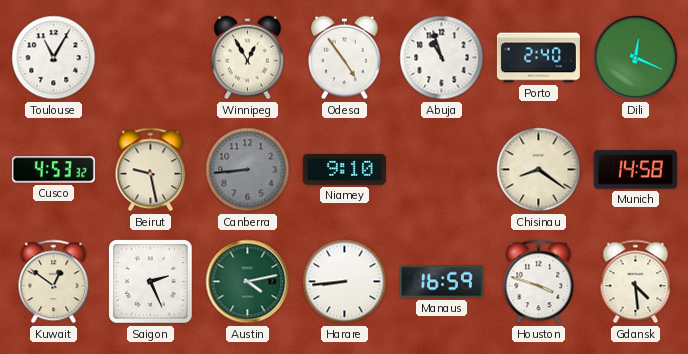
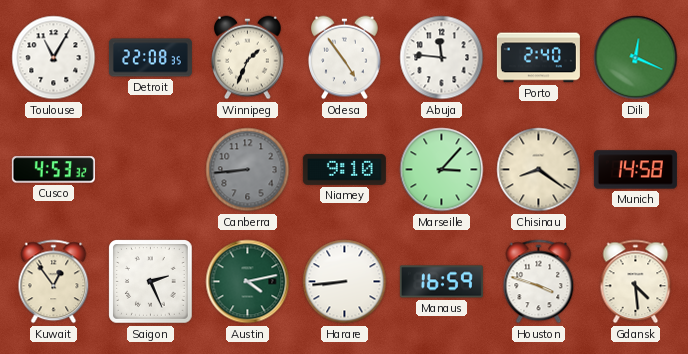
Detroit: none -> 22:08 (150, 58)
Winnipeg: 12:55 -> 1:34 (248, 58)
Abuja: 10:57 -> 11:46 (442, 58)
Beirut: 9:28 -> none (151, 170)
Marseille: none -> 3:07 (442, 170)
Kuwait: 12:51 -> 12:54 (54, 282)
